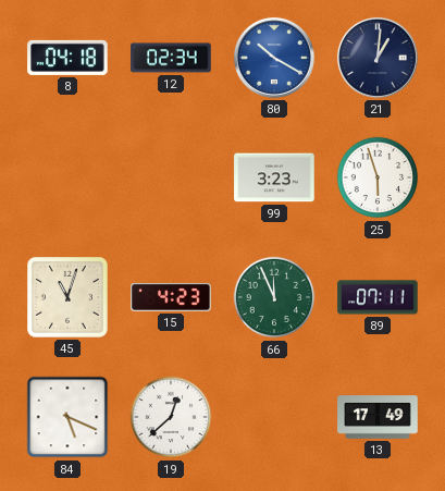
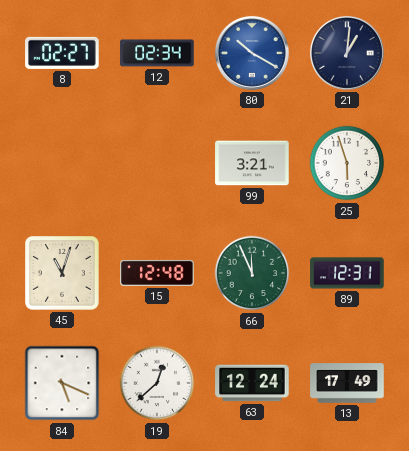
8: 04:18 -> 02:27 (62, 53)
99: 3:23 -> 3:21 (252, 163)
15: 4:23 -> 12:48 (157, 273)
89: 07:11 -> 12:31 (347, 273)
63: none -> 12:24 (252, 383)
